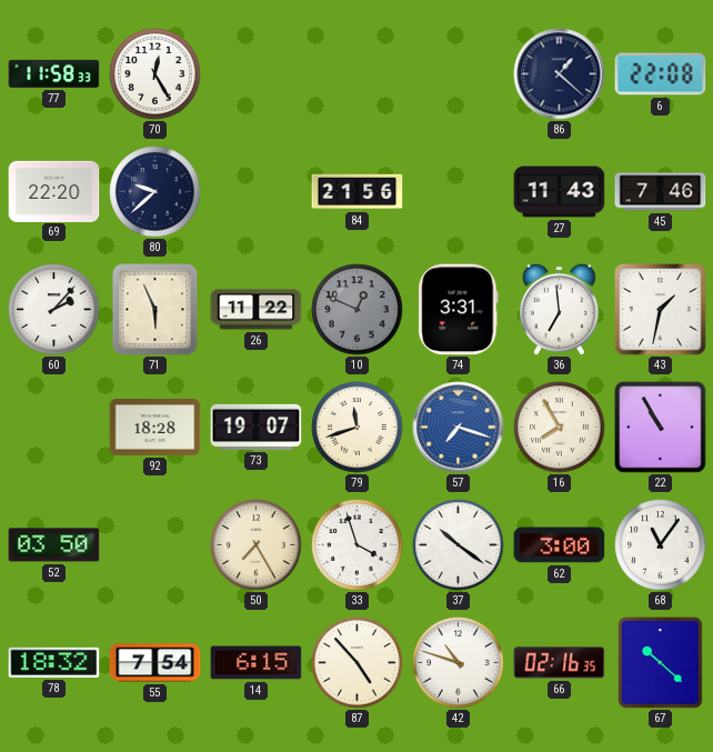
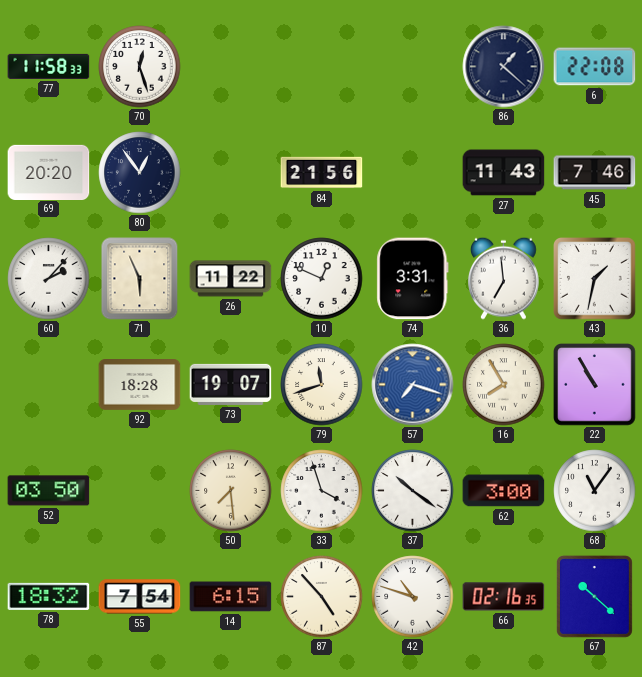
70: 12:25 -> 12:27 (140, 67)
69: 22:20 -> 20:20 (49, 172)
80: 9:38 -> 12:54 (140, 173)
10 dial: grey -> white (322, 279)
50: 7:25 -> 7:29 (231, 491)
